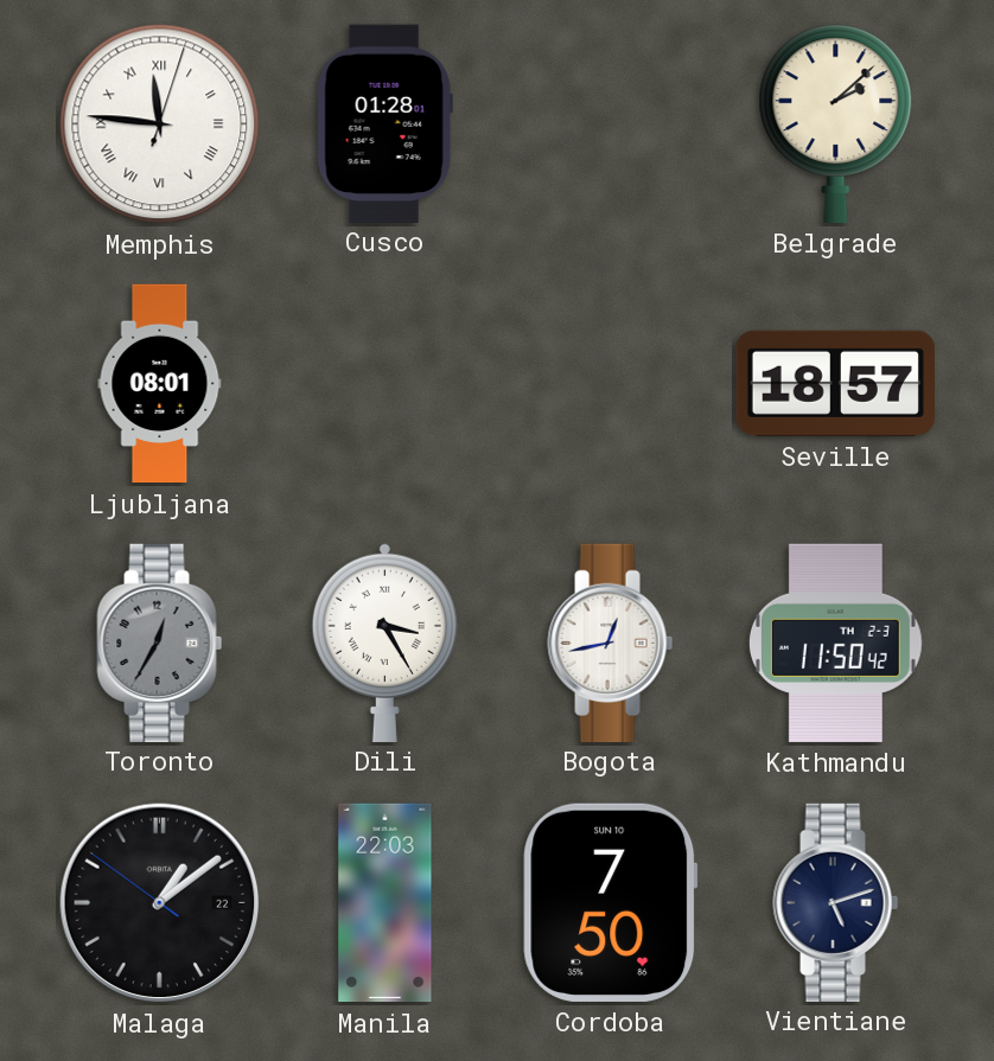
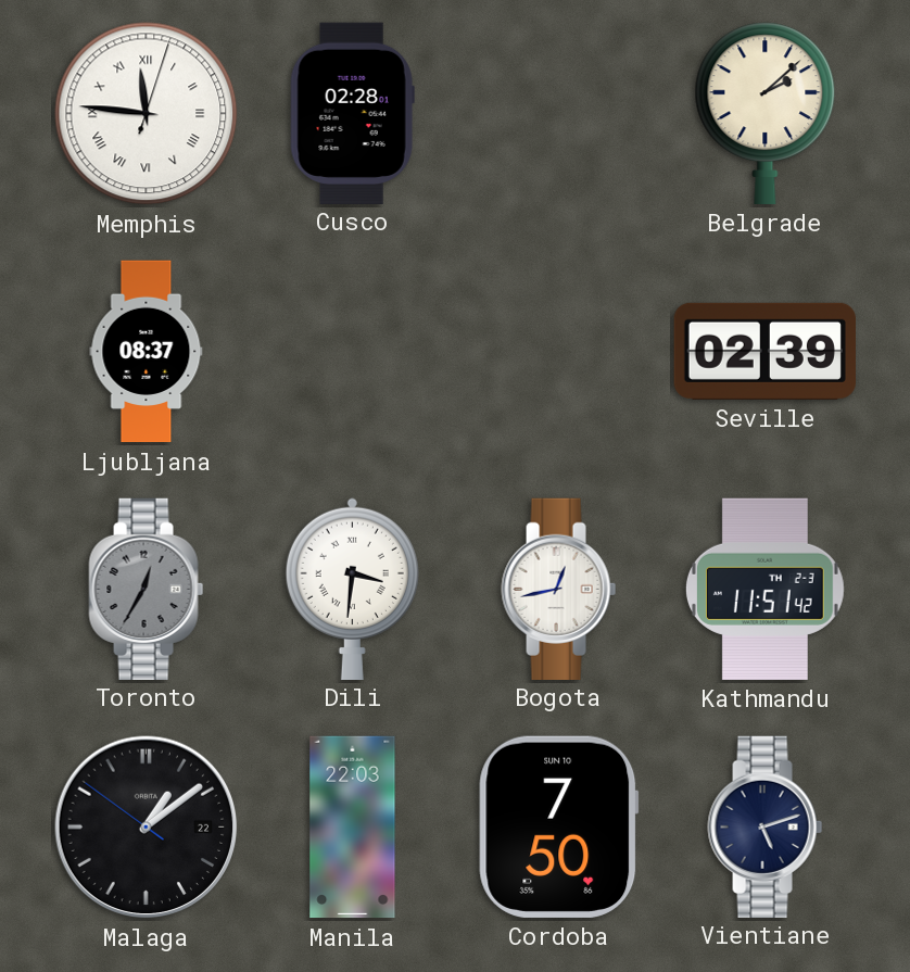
Cusco: 01:28 -> 02:28 (352, 113)
Ljubljana: 08:01 -> 08:37 (147, 352)
Seville: 18:57 -> 02:39 (764, 351)
Dili: 3:25 -> 3:31 (352, 588)
Kathmandu: 11:50 -> 11:51 (764, 589)
